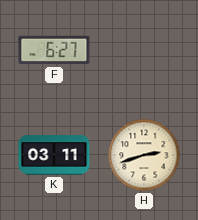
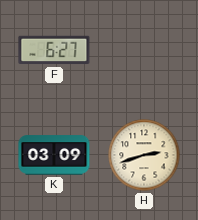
K: 03:11 -> 03:09 (54, 155)
